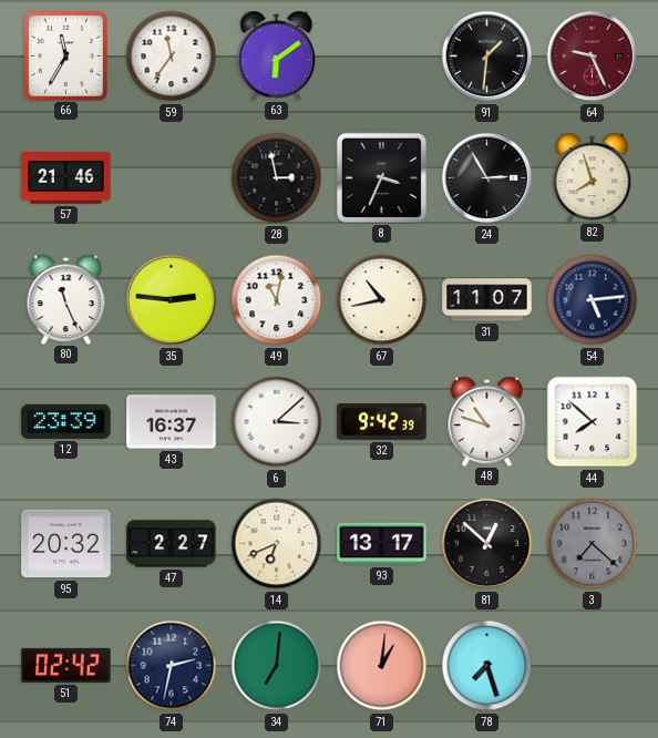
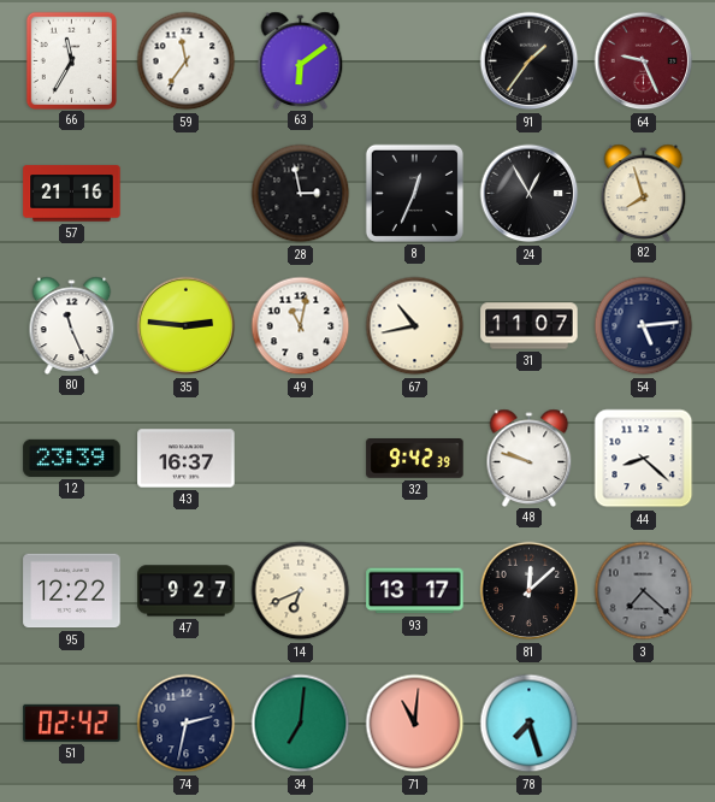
91: 1:31 -> 1:36 (530, 61)
57: 21:46 -> 21:16 (72, 194)
8: 3:34 -> 12:34 (414, 193)
24: 2:55 -> 12:55 (530, 194)
6: 3:08 -> none (277, 422)
48: 10:48 -> 9:48 (530, 458)
44: 7:52 -> 8:22 (644, 459)
95: 20:32 -> 12:22 (72, 591)
47: 2:27 -> 9:27 (187, 591)
81: 12:52 -> 12:08 (530, 591)
71: 1:01 -> 11:01 (415, 724)
